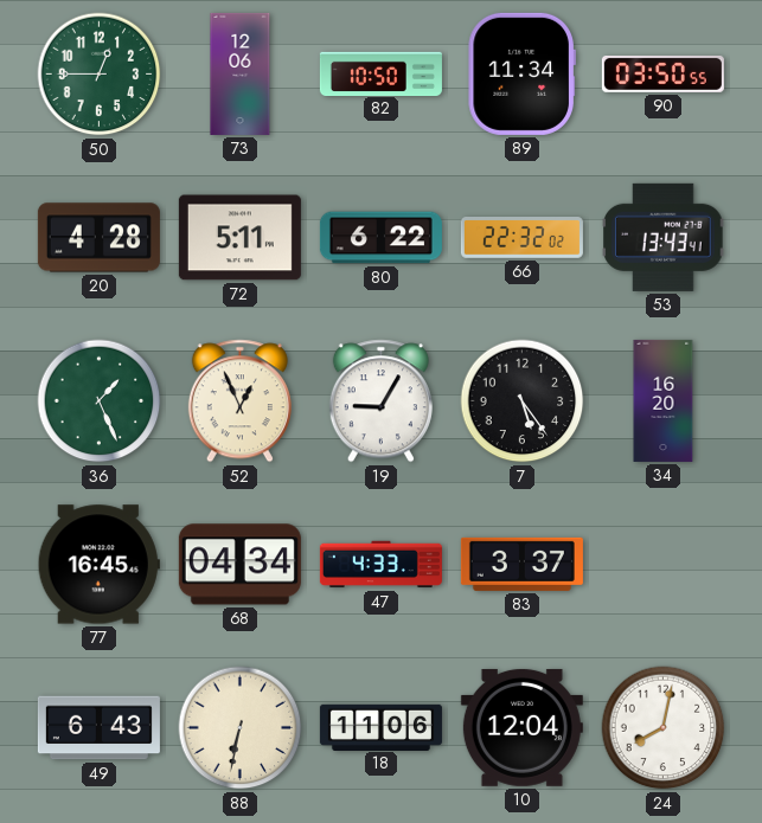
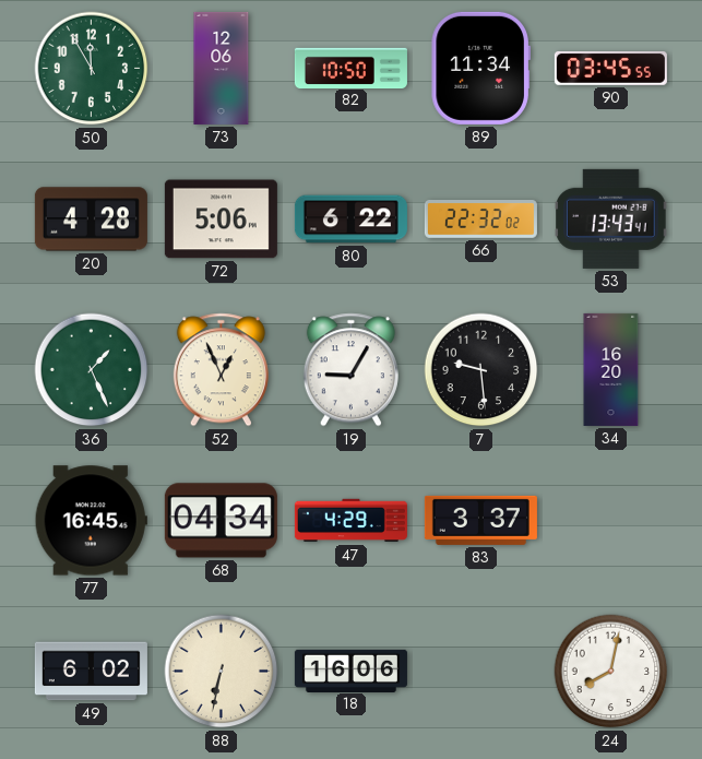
50: 12:45 -> 11:55 (92, 69)
90: 03:50 -> 03:45 (610, 68)
72: 5:11 -> 5:06 (221, 220)
7: 5:24 -> 9:29 (481, 370)
47: 4:33 -> 4:29 (350, 521)
49: 6:43 -> 6:02 (91, 672)
18: 11:06 -> 16:06 (350, 671)
10: 12:04 -> none (521, 727)
